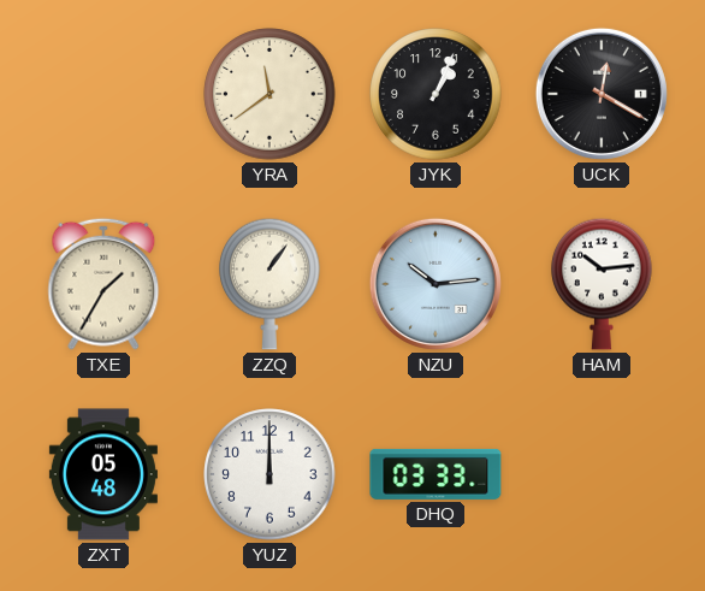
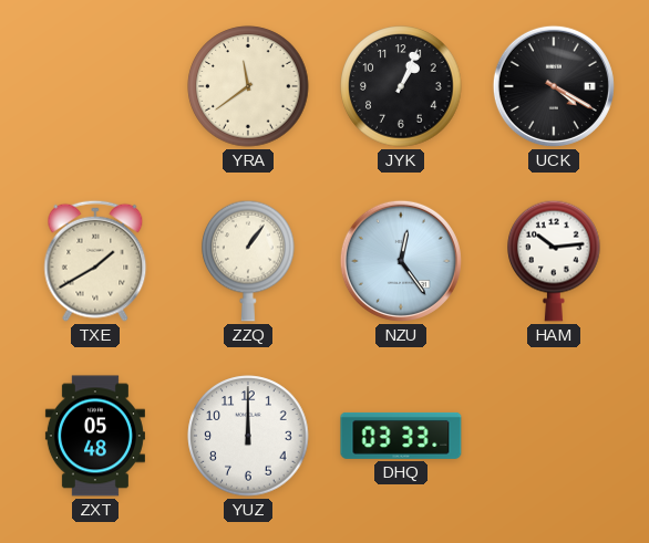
UCK: 12:20 -> 4:20 (554, 86)
TXE: 1:35 -> 1:40 (95, 261)
NZU: 10:14 -> 12:24 (401, 261)
